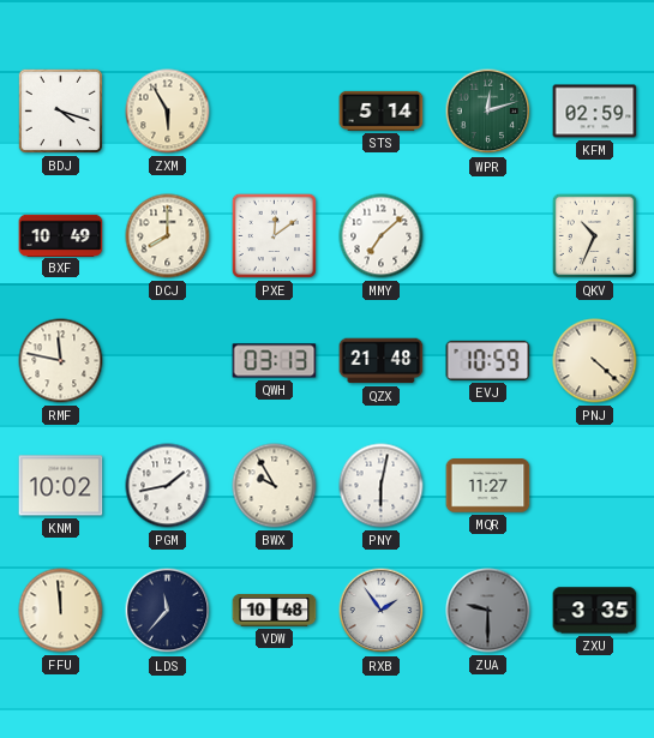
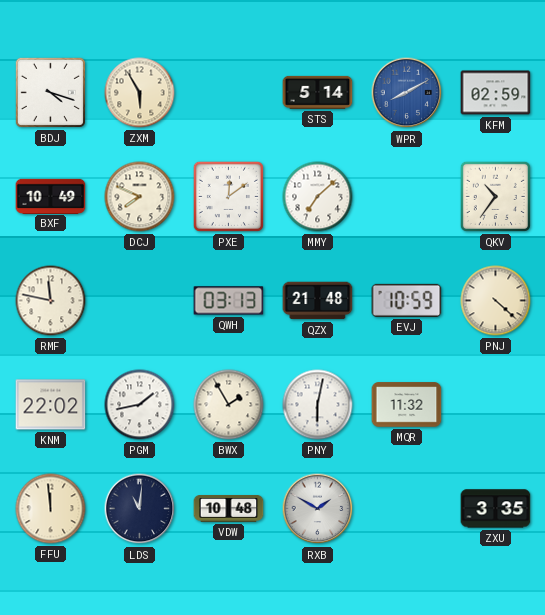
WPR: 12:12 -> 8:10 (407, 93)
WPR dial: green -> blue (407, 93)
DCJ: 8:00 -> 7:49 (140, 197)
QKV: 10:34 -> 10:36 (495, 196)
KNM: 10:02 -> 22:02 (51, 405)
BWX: 9:55 -> 1:55 (229, 405)
MQR: 11:27 -> 11:32 (407, 405)
LDS: 11:37 -> 11:01 (140, 509)
RXB: 1:54 -> 1:50 (318, 509)
ZUA: 9:30 -> none (488, 611)
